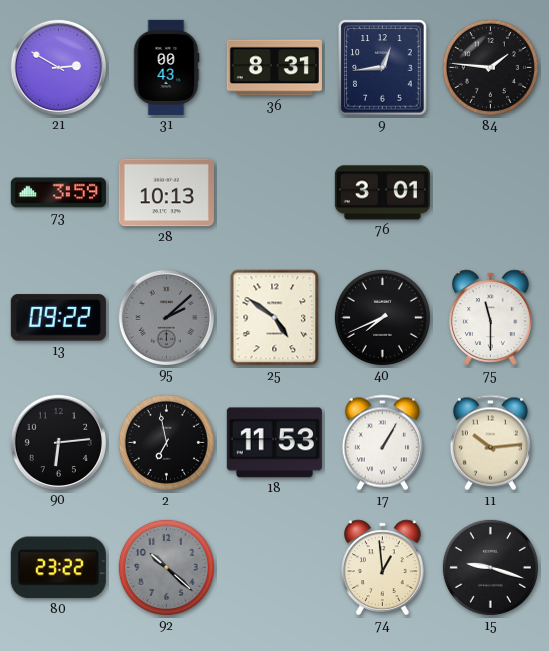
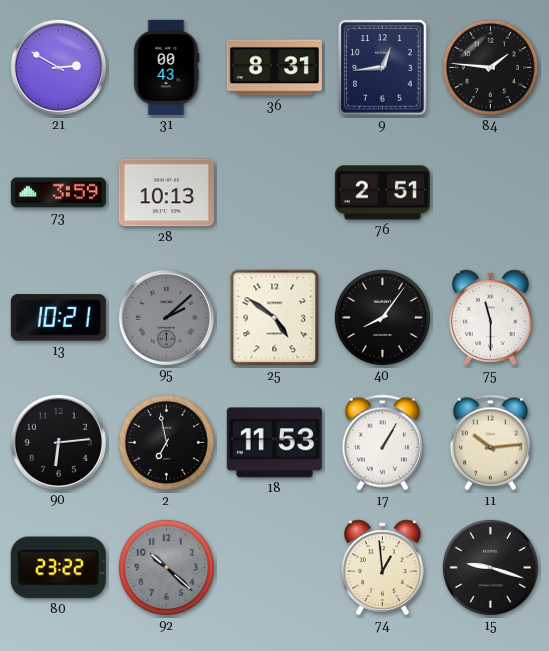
76: 3:01 -> 2:51 (382, 193)
13: 09:22 -> 10:21 (58, 318)
40: 7:41 -> 8:06 (382, 317)
